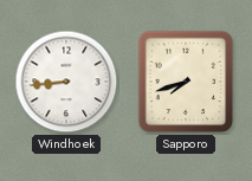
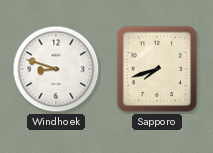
Windhoek: 8:44 -> 8:48 (56, 69)
